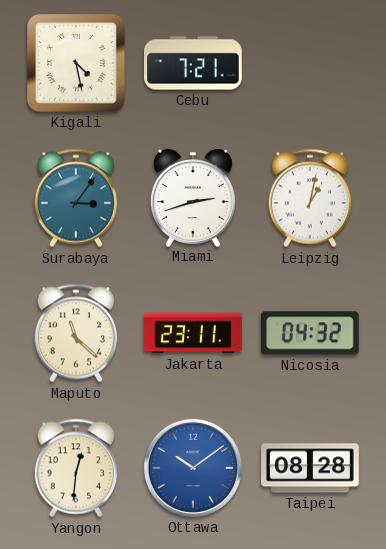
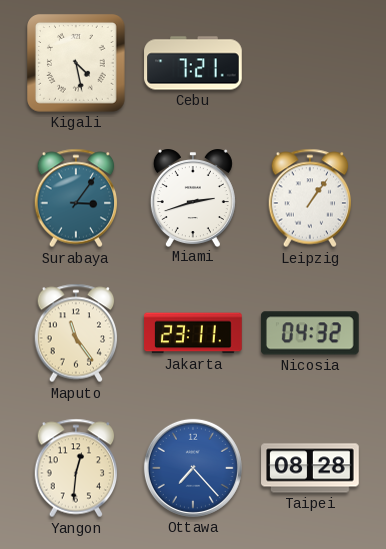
Leipzig: 1:02 -> 1:06 (310, 198)
Maputo: 11:22 -> 11:24 (76, 333)
Ottawa: 10:09 -> 7:23 (193, 468)
